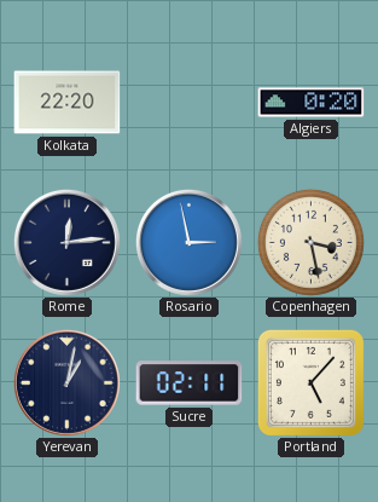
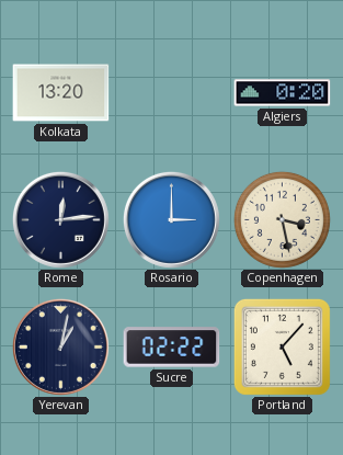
Kolkata: 22:20 -> 13:20 (61, 93)
Rosario: 2:58 -> 3:00 (171, 219)
Sucre: 02:11 -> 02:22 (172, 348)
